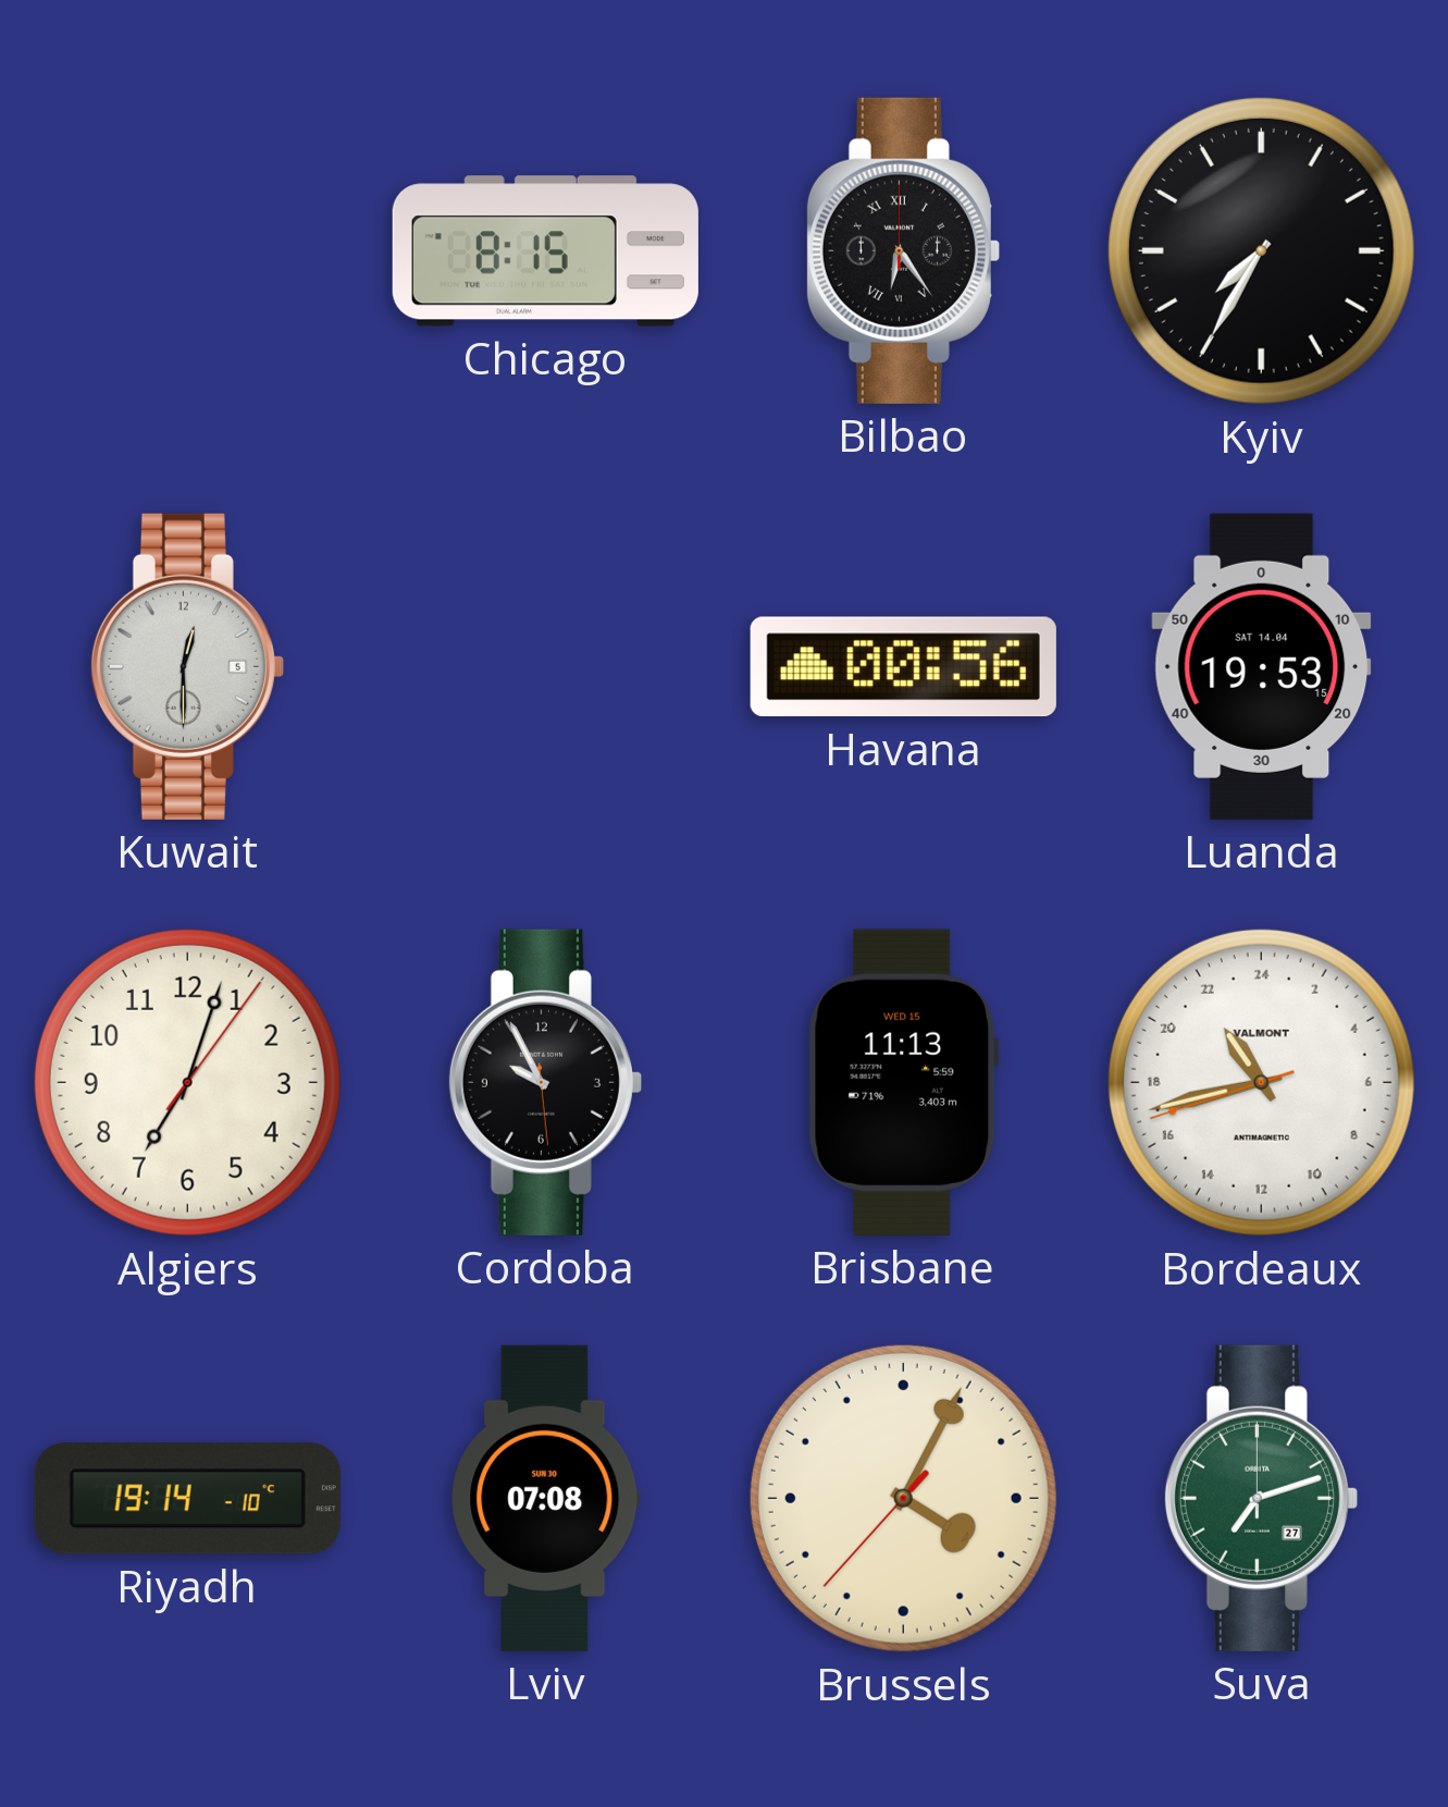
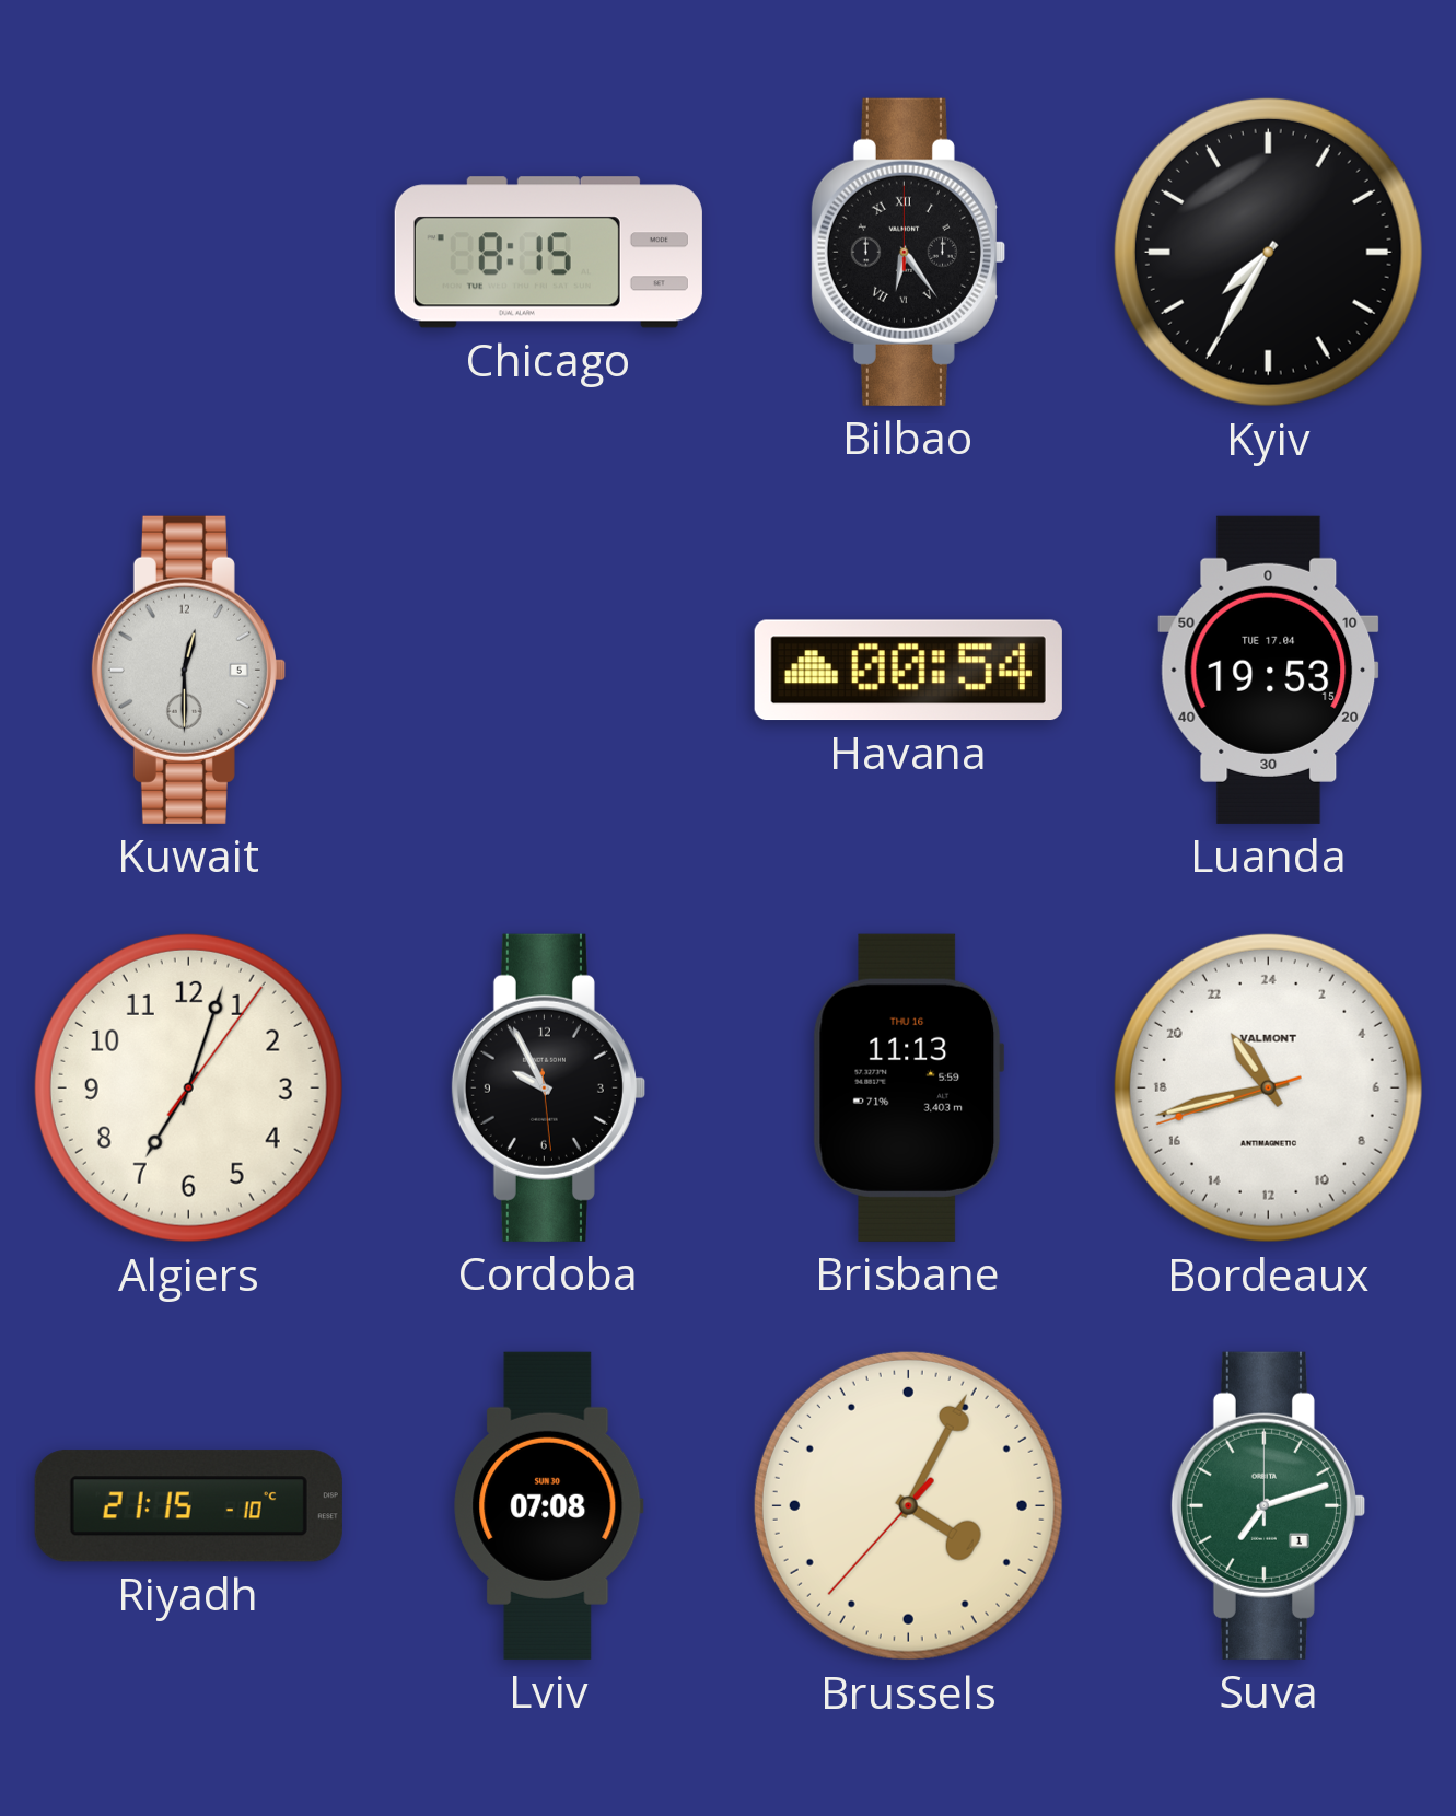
Havana: 00:56 -> 00:54 (908, 671)
Luanda date: SAT 14.04 -> TUE 17.04 (1269, 670)
Brisbane date: WED 15 -> THU 16 (908, 1087)
Riyadh: 19:14 -> 21:15 (188, 1506)
Suva date: 27 -> 1 (1268, 1505)
